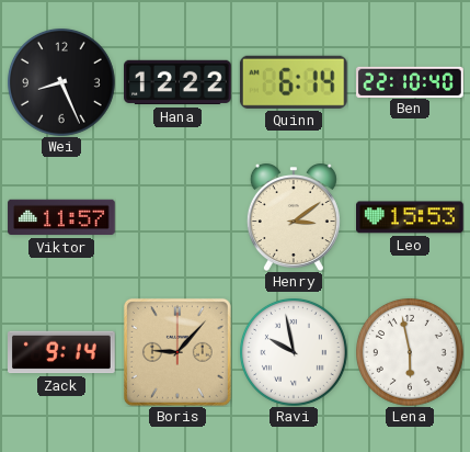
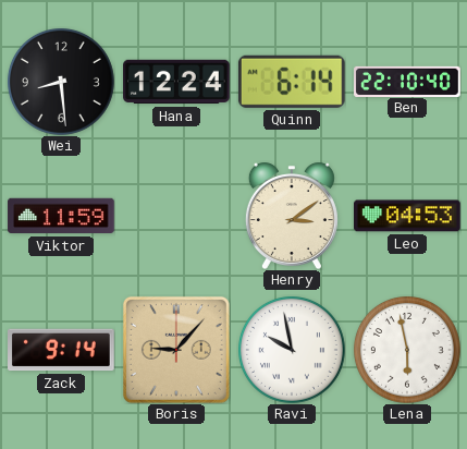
Wei: 8:26 -> 8:29 (61, 82)
Hana: 12:22 -> 12:24 (176, 82)
Viktor: 11:57 -> 11:59 (61, 216)
Leo: 15:53 -> 04:53 (408, 216)
